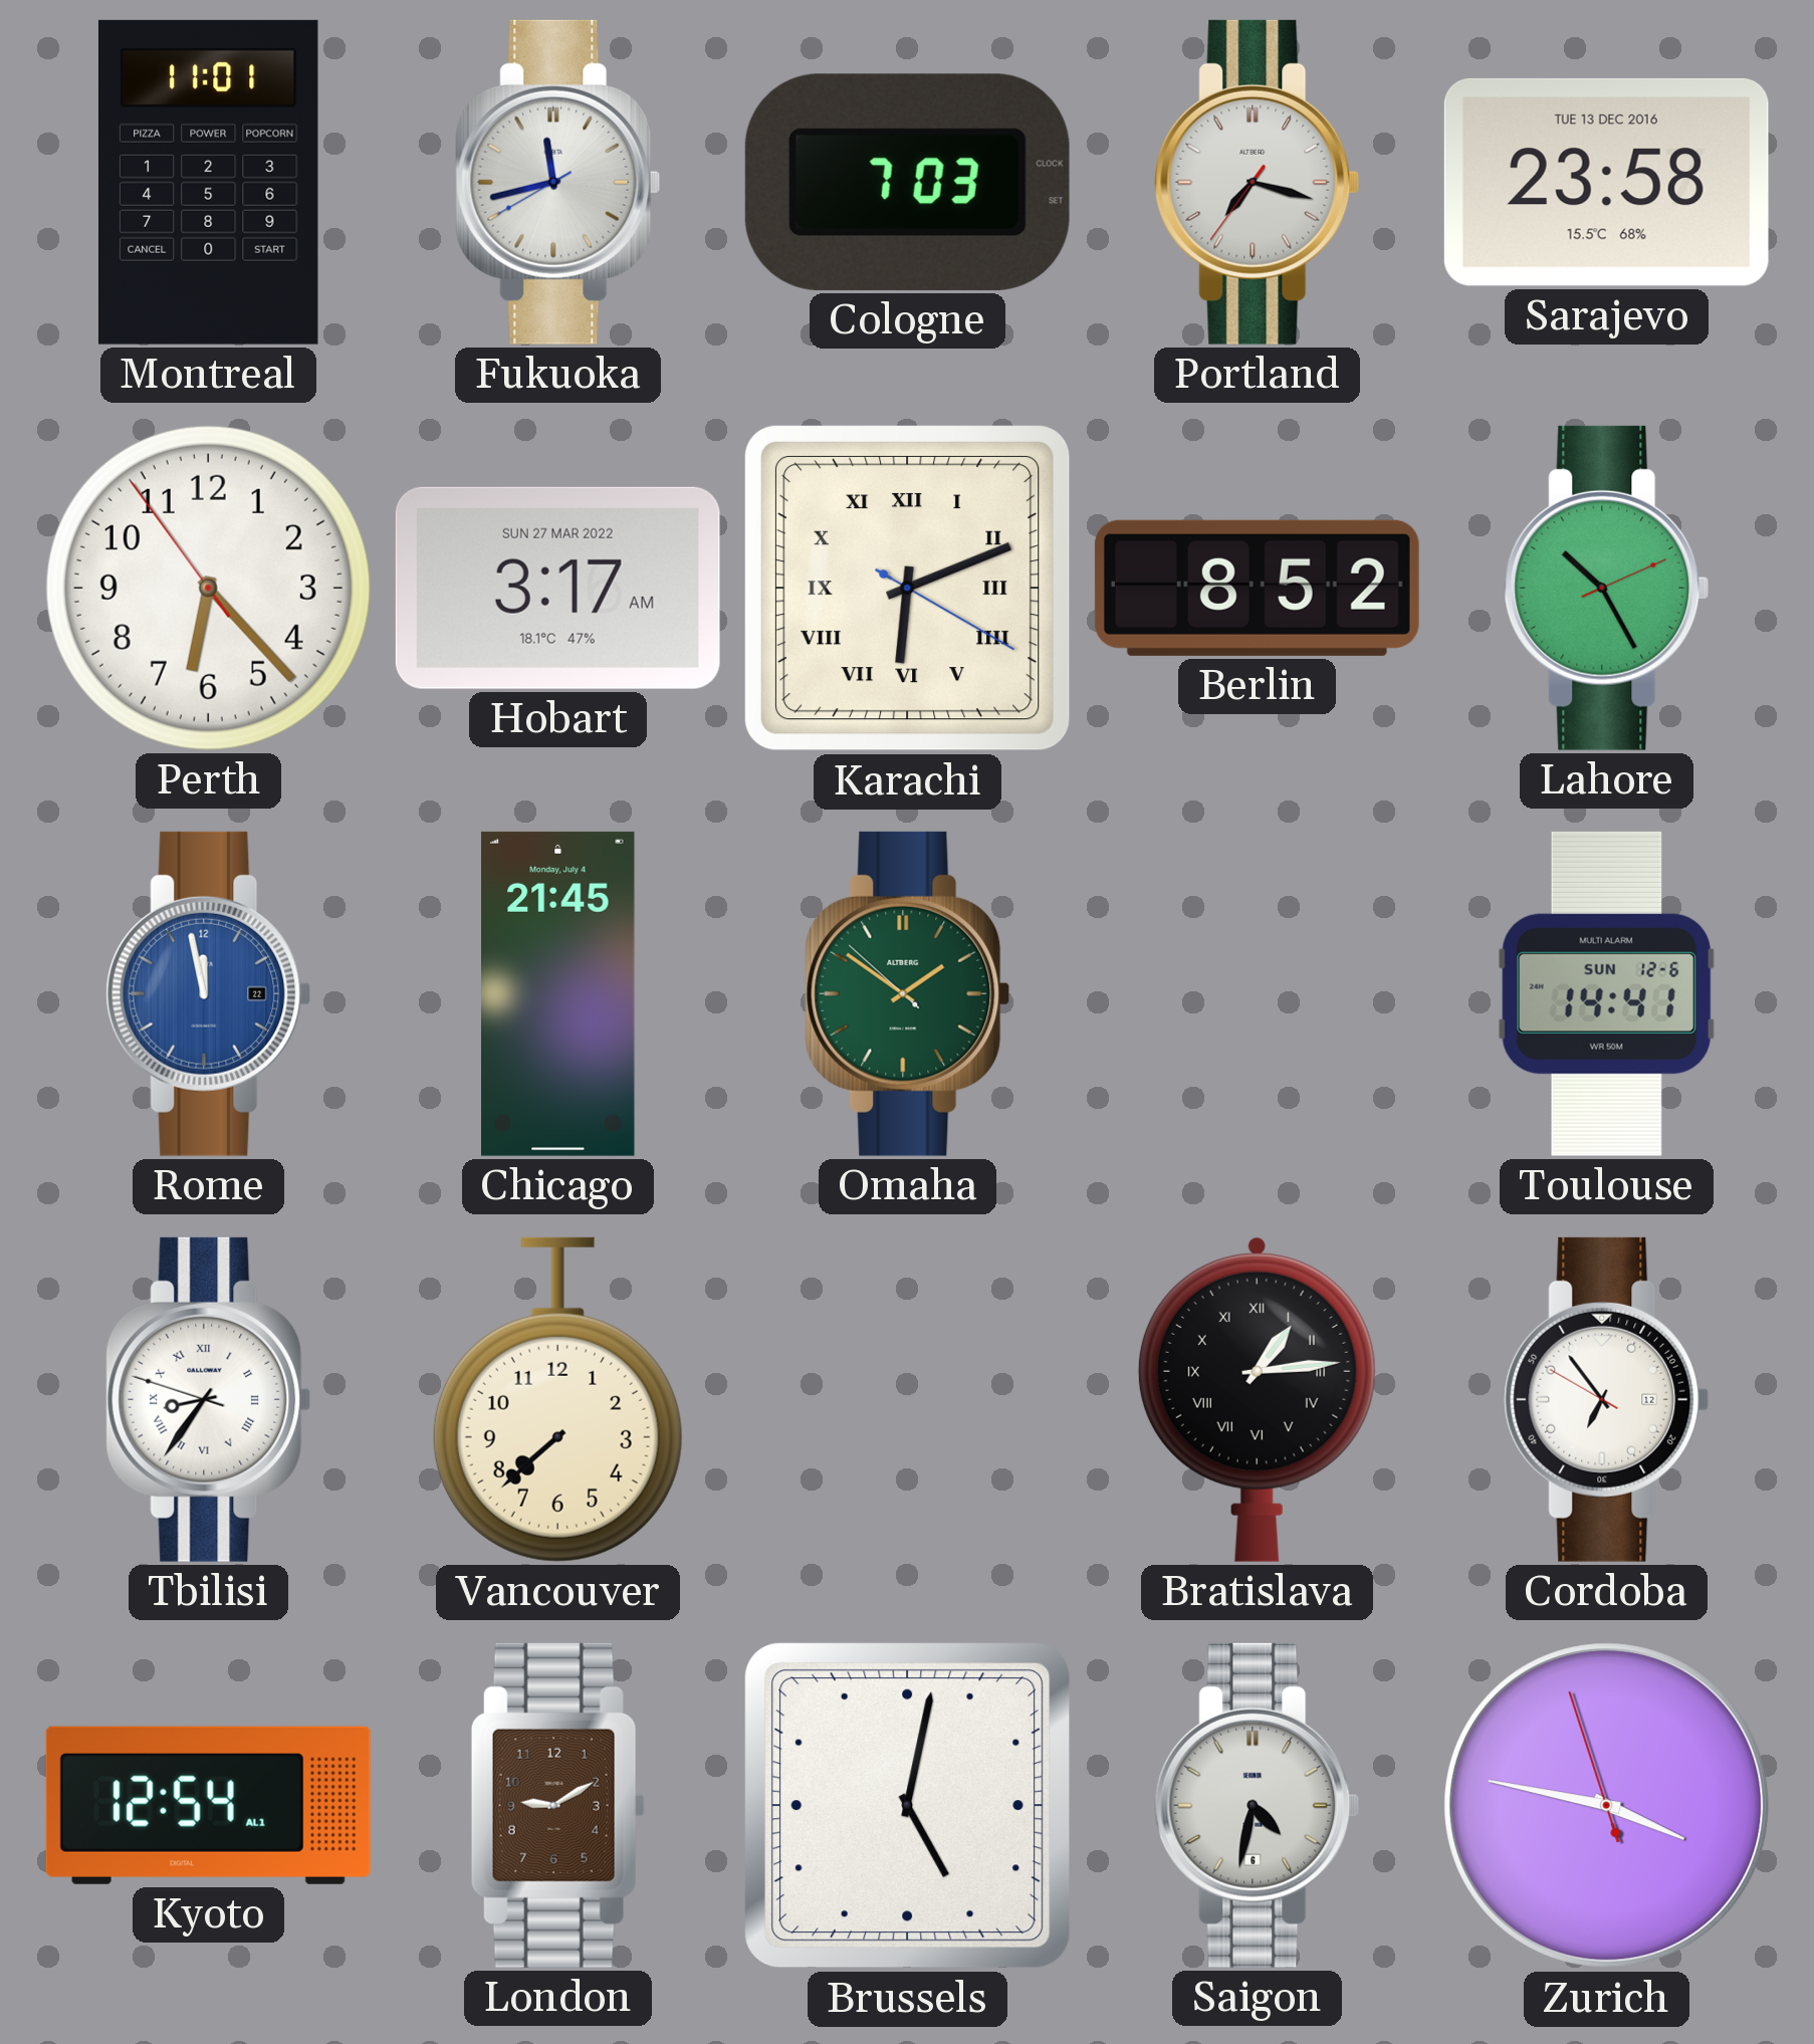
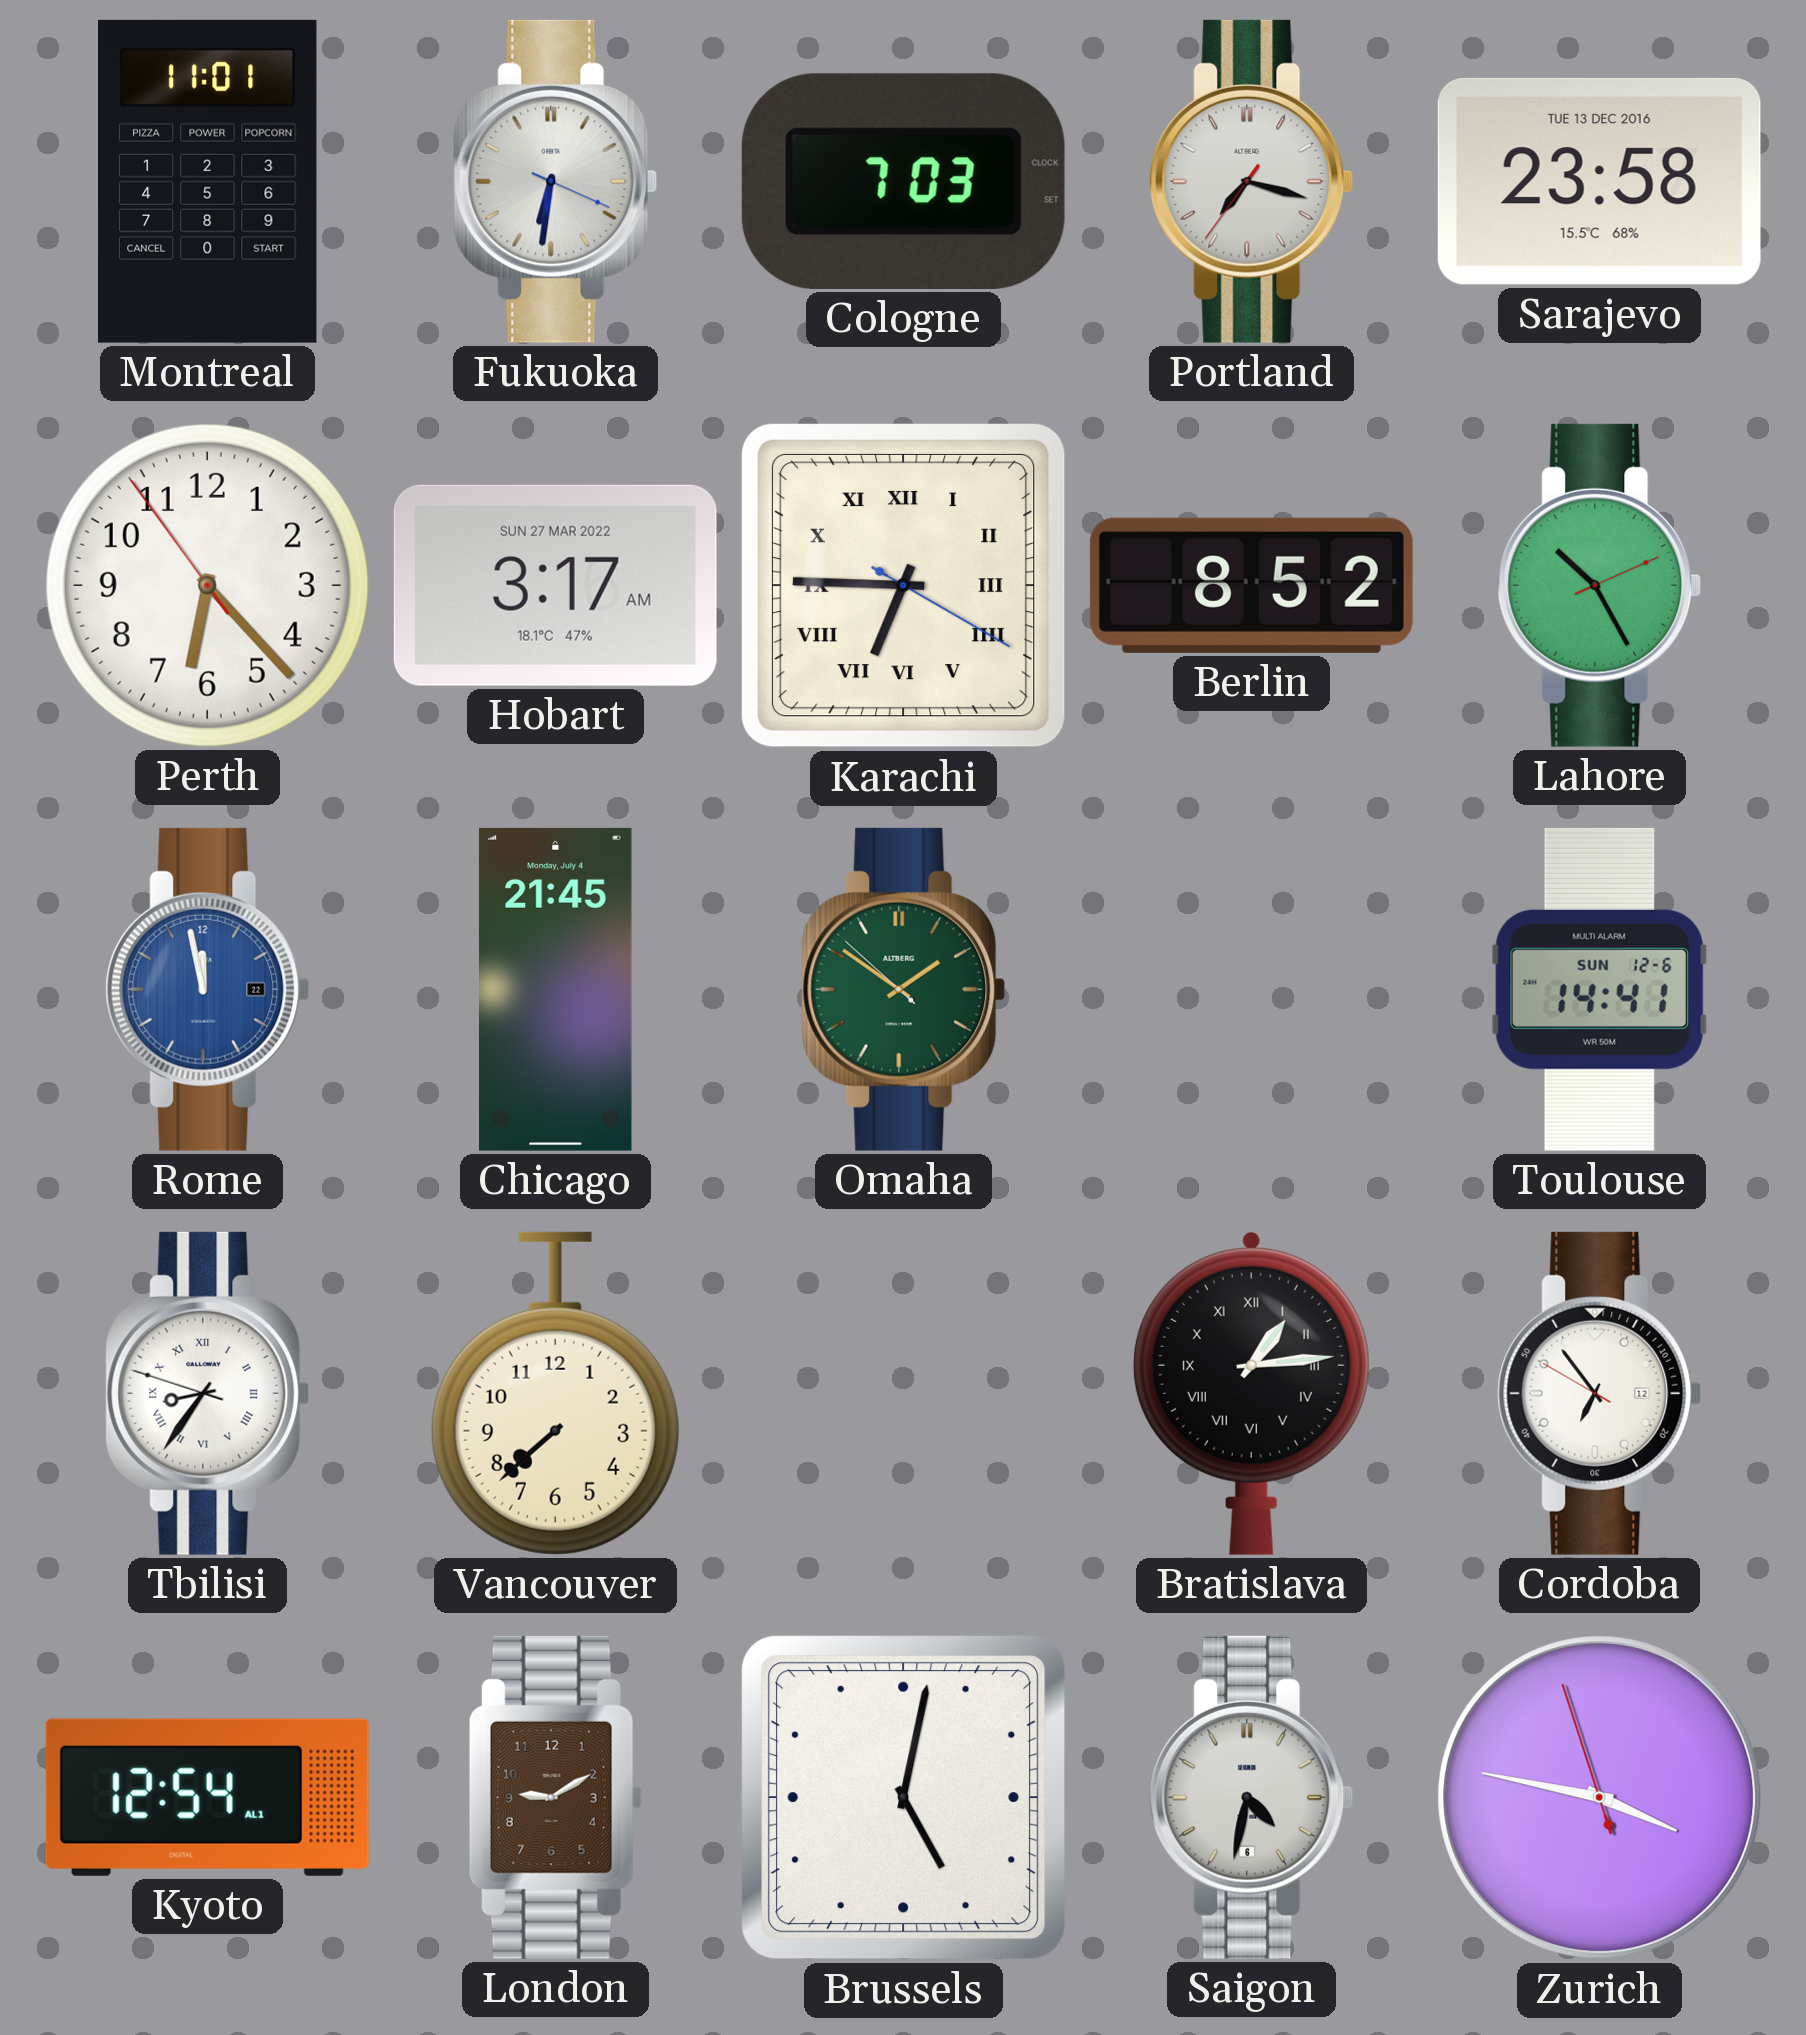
Fukuoka: 11:42 -> 6:31 (556, 181)
Karachi: 6:11 -> 6:45 (903, 585)
